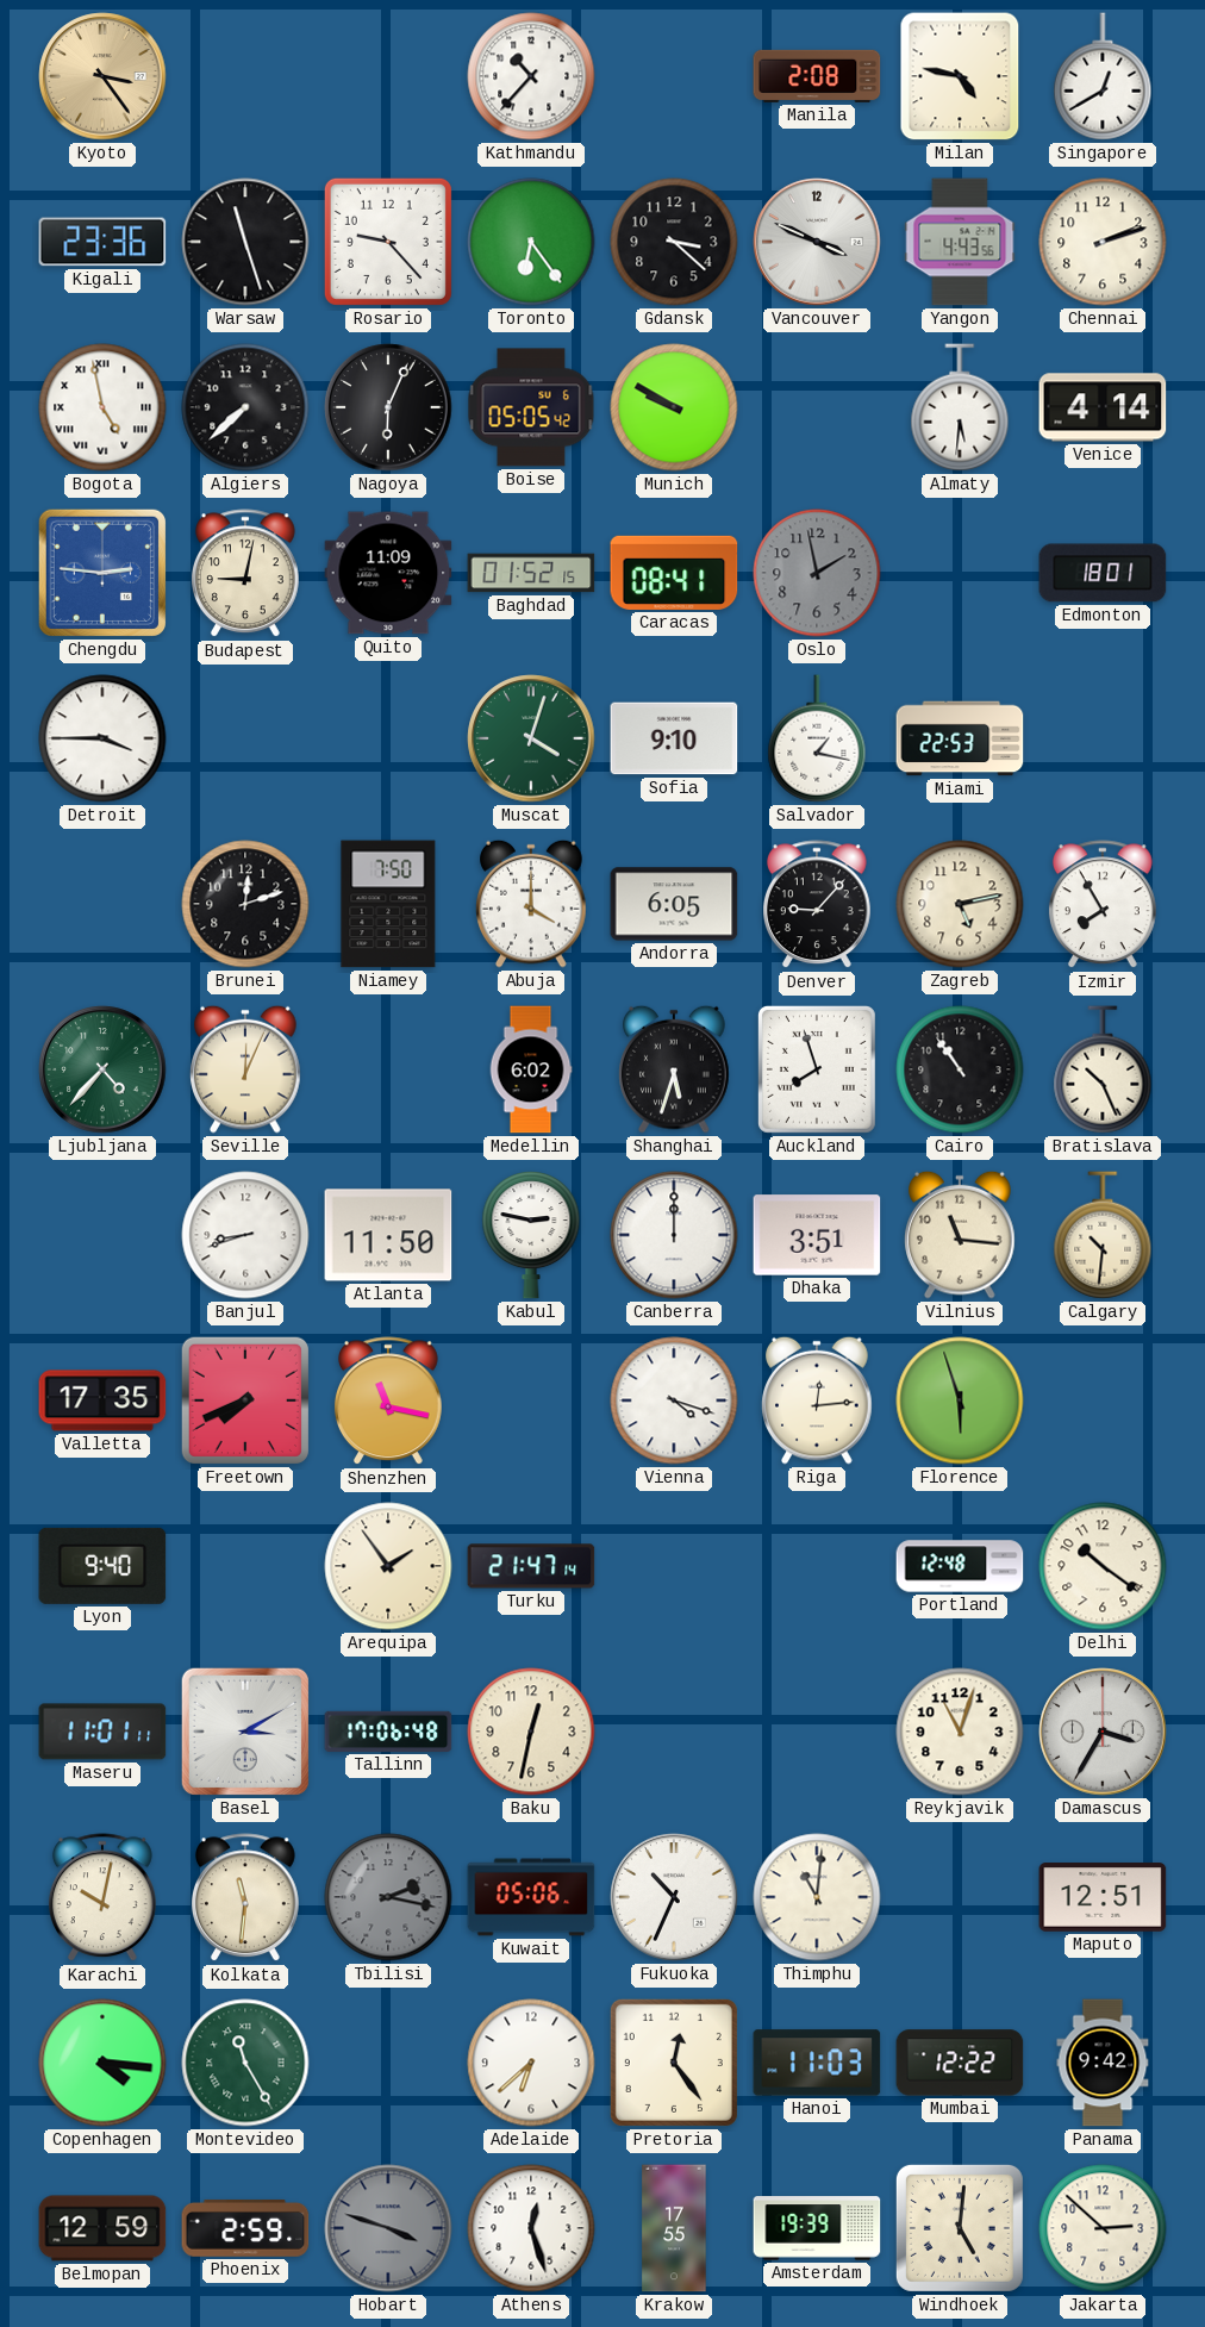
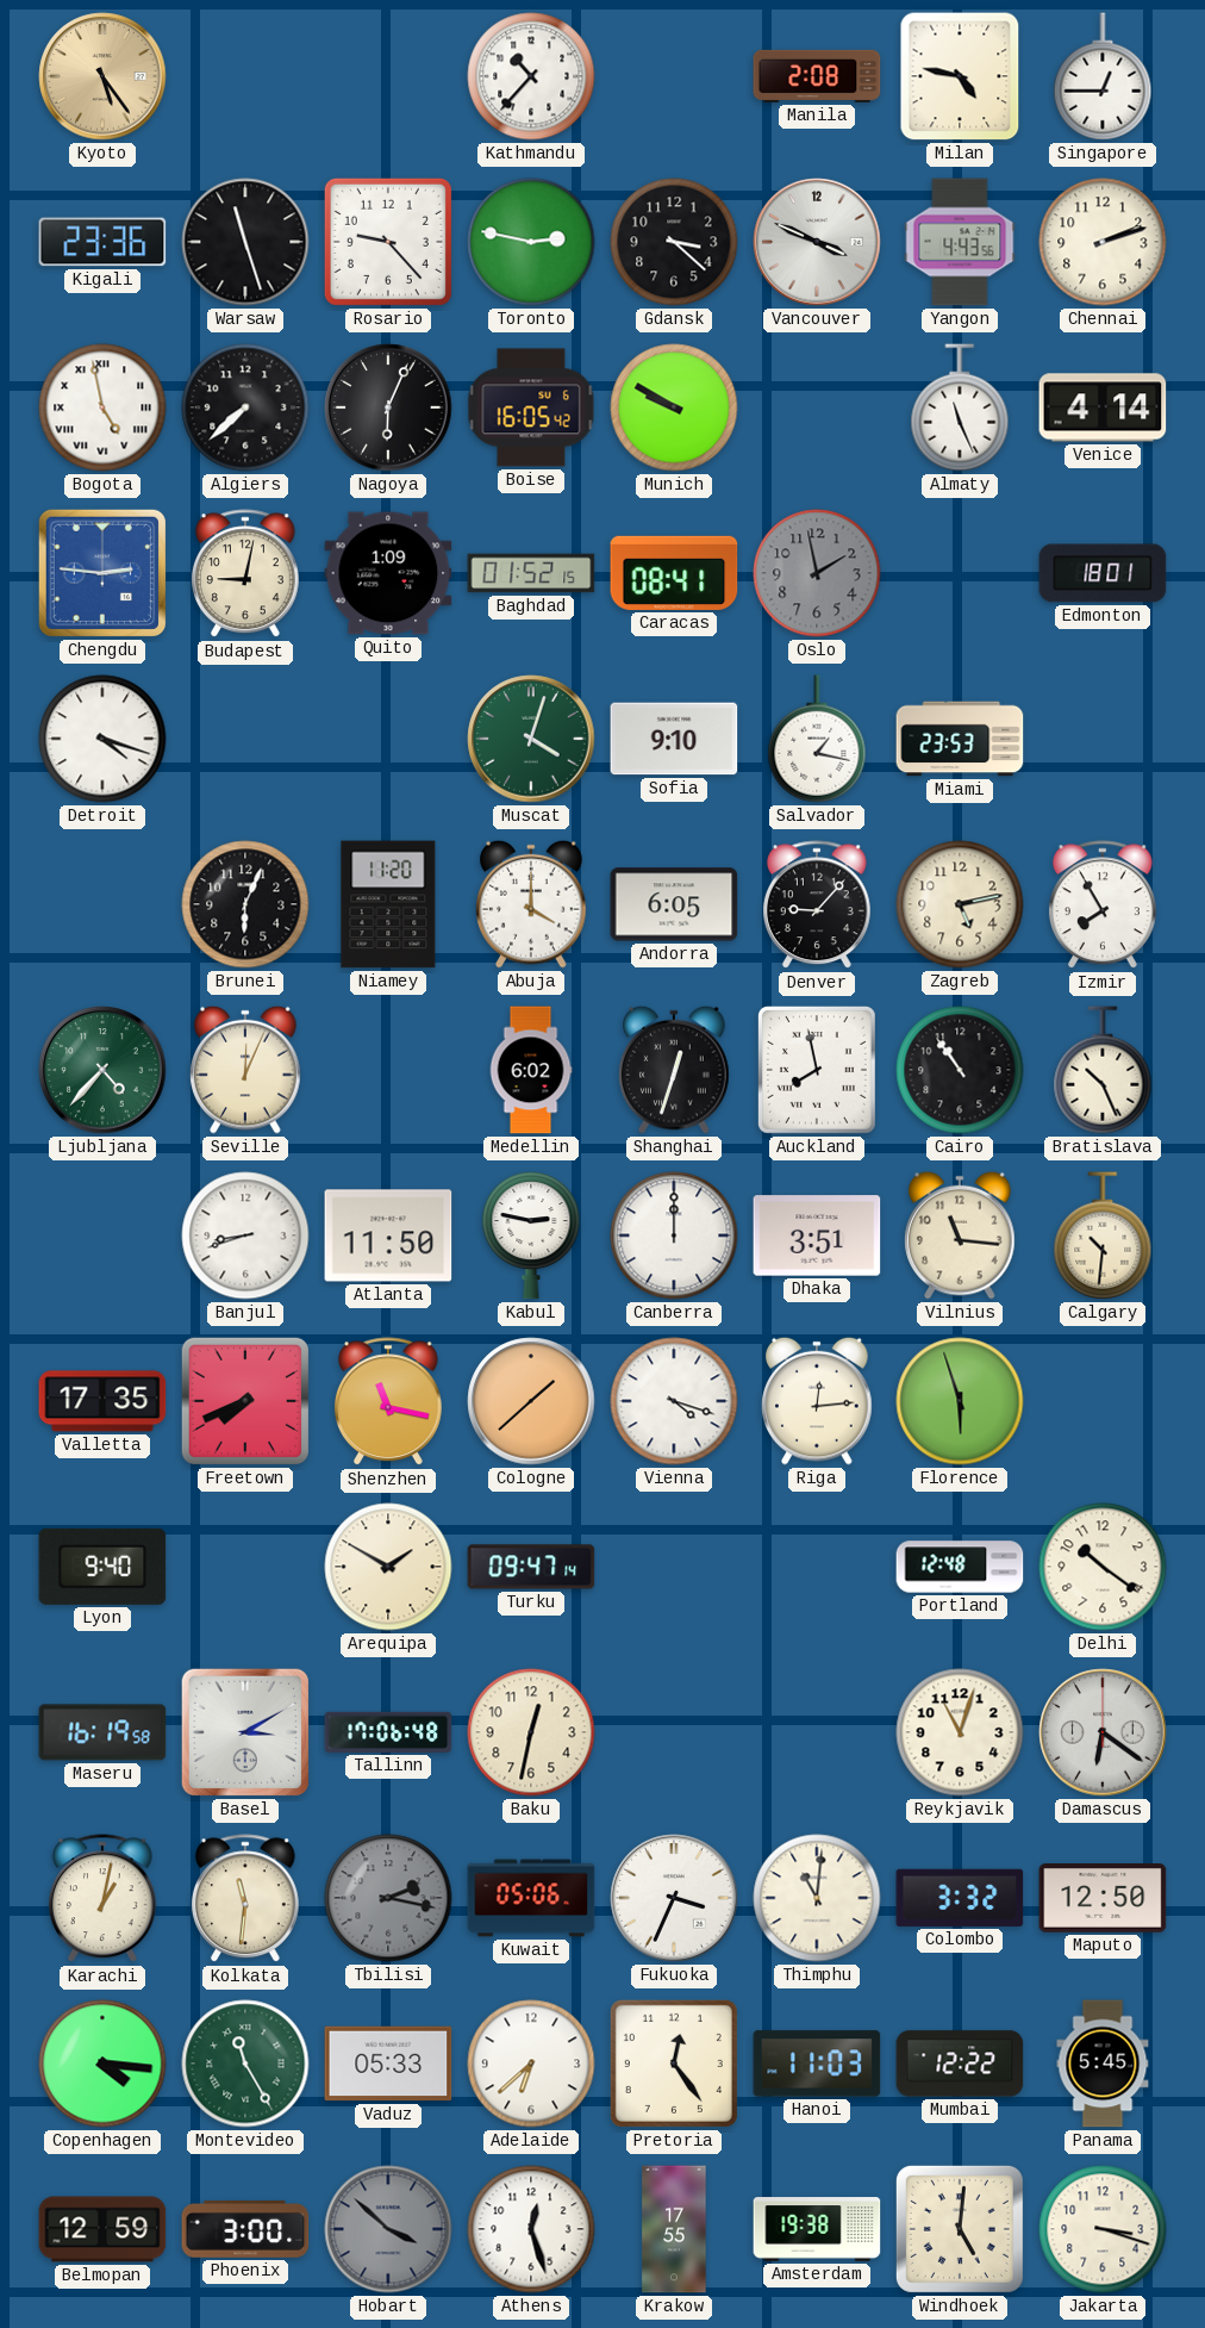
Kyoto: 3:24 -> 5:24 (102, 76)
Singapore: 12:40 -> 12:45 (1103, 76)
Toronto: 6:24 -> 2:47 (531, 242)
Boise: 05:05 -> 16:05 (531, 407)
Almaty: 5:31 -> 11:26 (960, 407)
Quito: 11:09 -> 1:09 (388, 573)
Detroit: 3:45 -> 4:18 (102, 739)
Miami: 22:53 -> 23:53 (960, 739)
Brunei: 12:12 -> 6:04 (245, 904)
Niamey: 7:50 -> 11:20 (388, 904)
Shanghai: 5:33 -> 12:33 (674, 1070)
Auckland: 7:57 -> 7:58 (817, 1070)
Cologne: none -> 1:38 (531, 1401)
Arequipa: 1:54 -> 1:50 (388, 1567)
Turku: 21:47 -> 09:47 (531, 1567)
Maseru: 11:01 -> 16:19 (102, 1732)
Damascus: 3:35 -> 6:21 (1103, 1732)
Karachi: 10:02 -> 1:02 (102, 1899)
Fukuoka: 10:34 -> 3:34 (674, 1898)
Colombo: none -> 3:32 (960, 1898)
Maputo: 12:51 -> 12:50 (1103, 1898)
Vaduz: none -> 05:33 (388, 2064)
Panama: 9:42 -> 5:45 (1103, 2064)
Phoenix: 2:59 -> 3:00 (245, 2229)
Hobart: 3:48 -> 3:52 (388, 2229)
Amsterdam: 19:39 -> 19:38 (817, 2229)
Jakarta: 2:52 -> 3:18 (1103, 2229)
